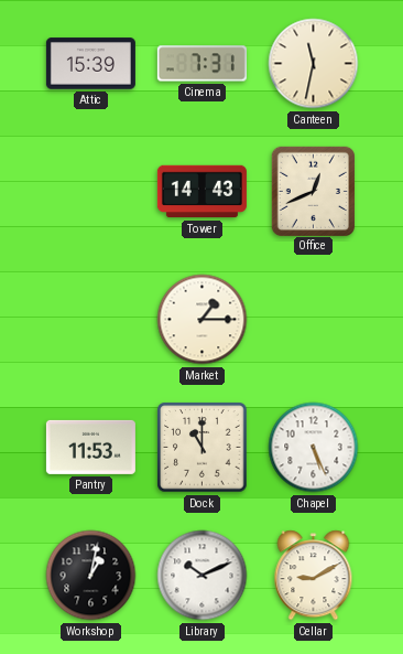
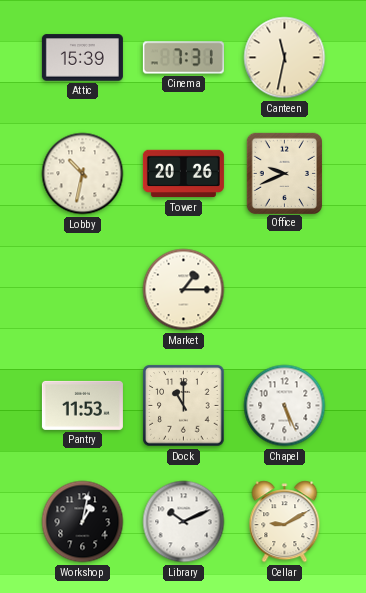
Lobby: none -> 10:32 (83, 174)
Tower: 14:43 -> 20:26 (183, 174)
Office: 12:41 -> 9:41 (284, 173)
